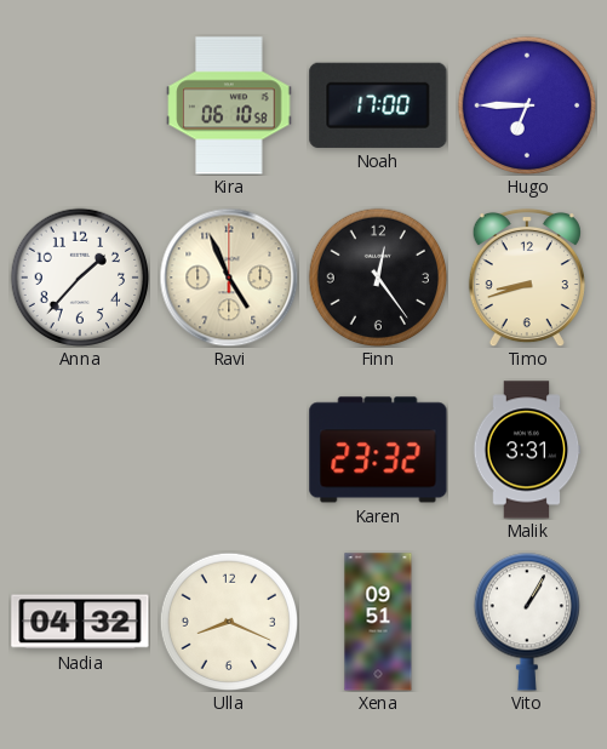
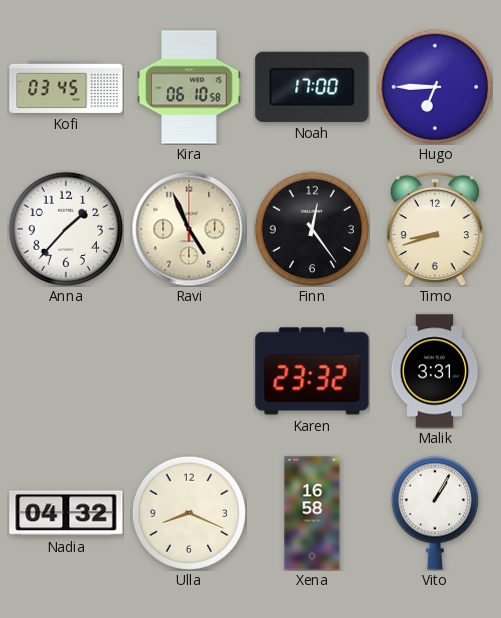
Kofi: none -> 03:45 (66, 87)
Xena: 09:51 -> 16:58 (312, 513)
